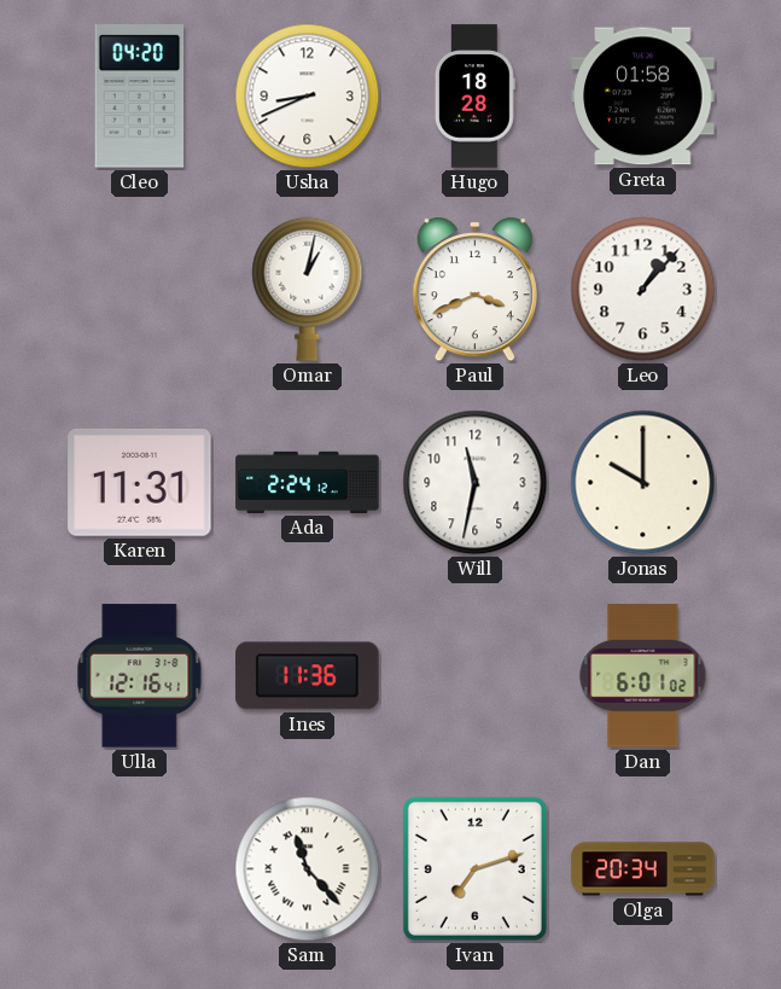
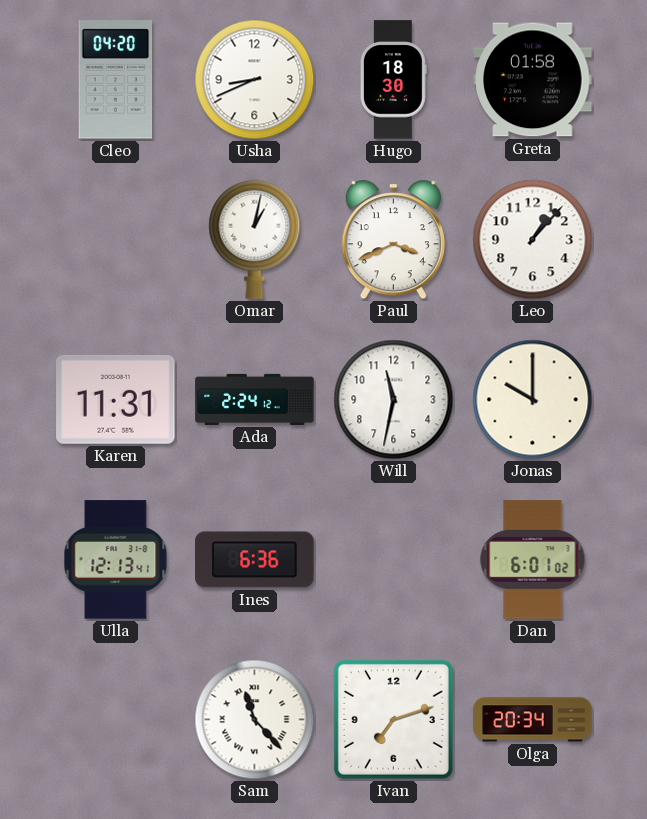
Hugo: 18:28 -> 18:30 (393, 80)
Ulla: 12:16 -> 12:13 (116, 560)
Ines: 11:36 -> 6:36 (255, 560)
